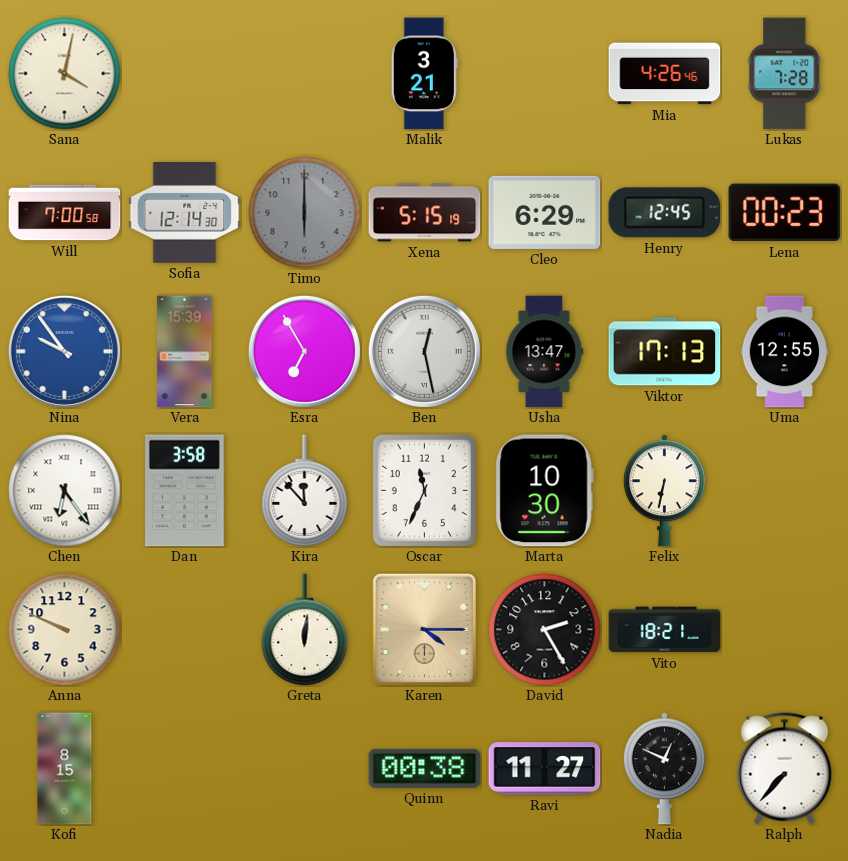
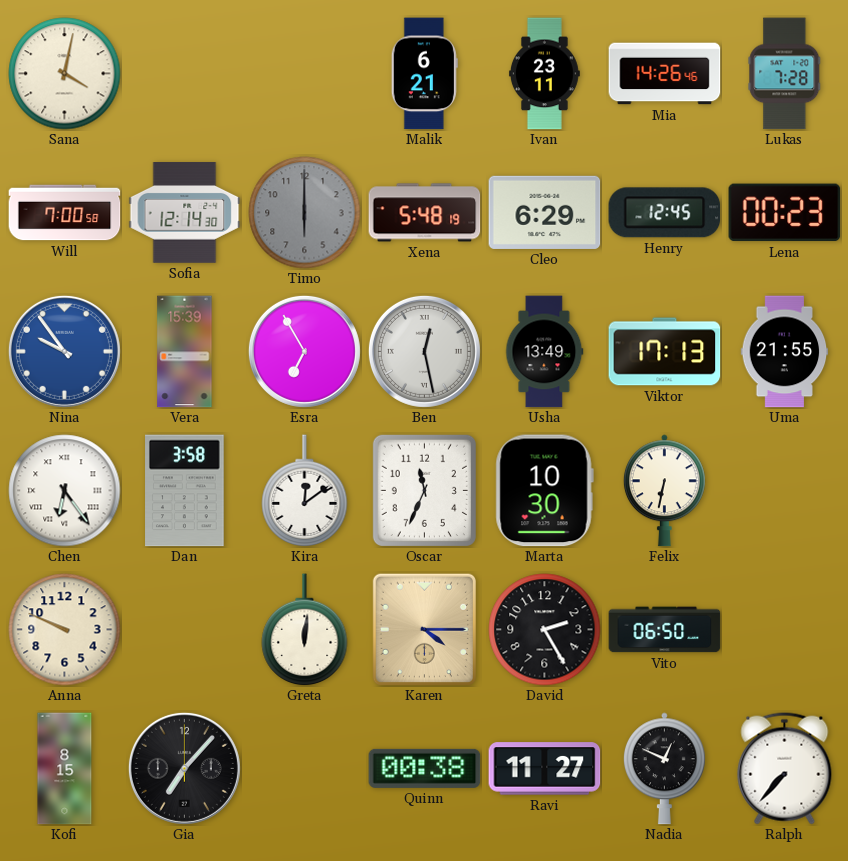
Malik: 3:21 -> 6:21 (424, 74)
Ivan: none -> 23:11 (544, 74)
Mia: 4:26 -> 14:26 (665, 74)
Xena: 5:15 -> 5:48 (425, 213)
Usha: 13:47 -> 13:49 (545, 352)
Uma: 12:55 -> 21:55 (785, 352)
Kira: 11:53 -> 12:09 (305, 491)
Vito: 18:21 -> 06:50 (665, 630)
Gia: none -> 7:07 (184, 768)
